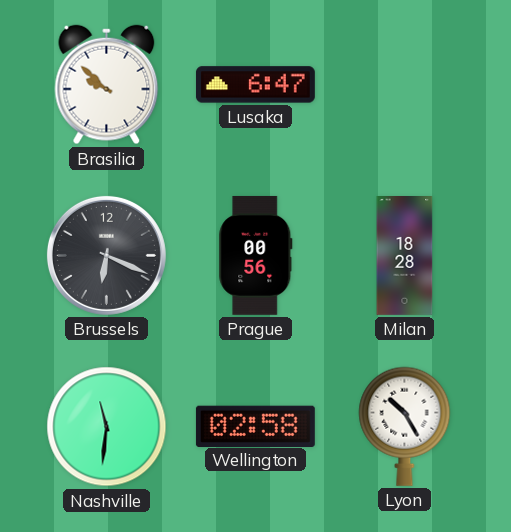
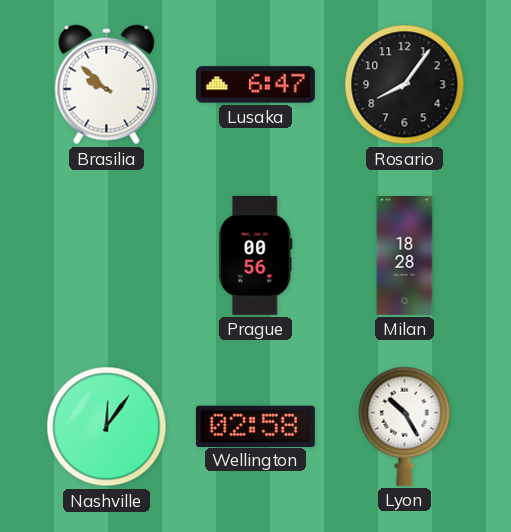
Rosario: none -> 8:06 (405, 85)
Brussels: 6:19 -> none (106, 255)
Nashville: 11:31 -> 12:06 (107, 427)
